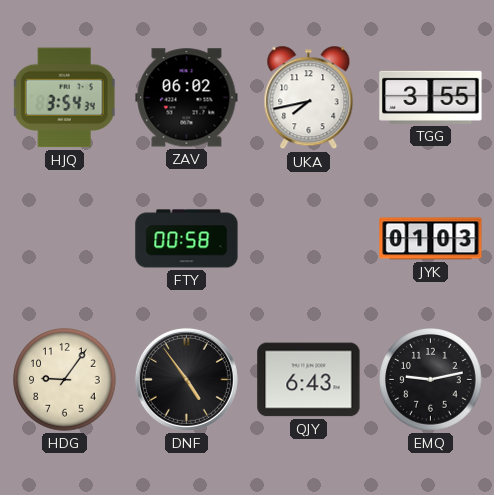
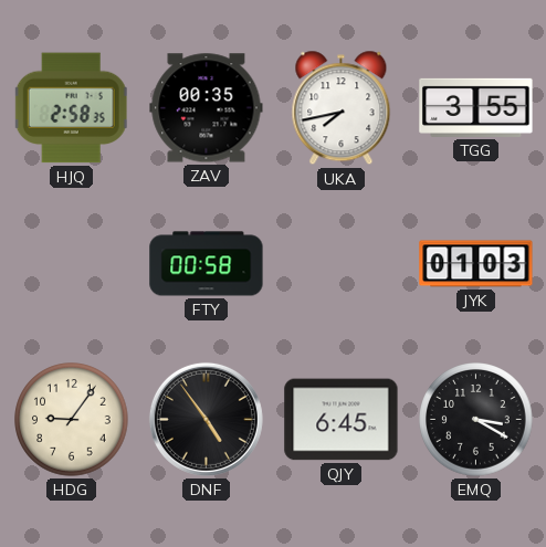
HJQ: 3:54 -> 2:58 (71, 108)
ZAV: 06:02 -> 00:35 (207, 108)
QJY: 6:43 -> 6:45 (342, 420)
EMQ: 9:13 -> 3:20 (476, 420)
